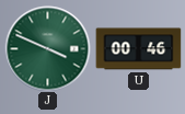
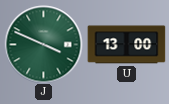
U: 00:46 -> 13:00 (126, 45)
